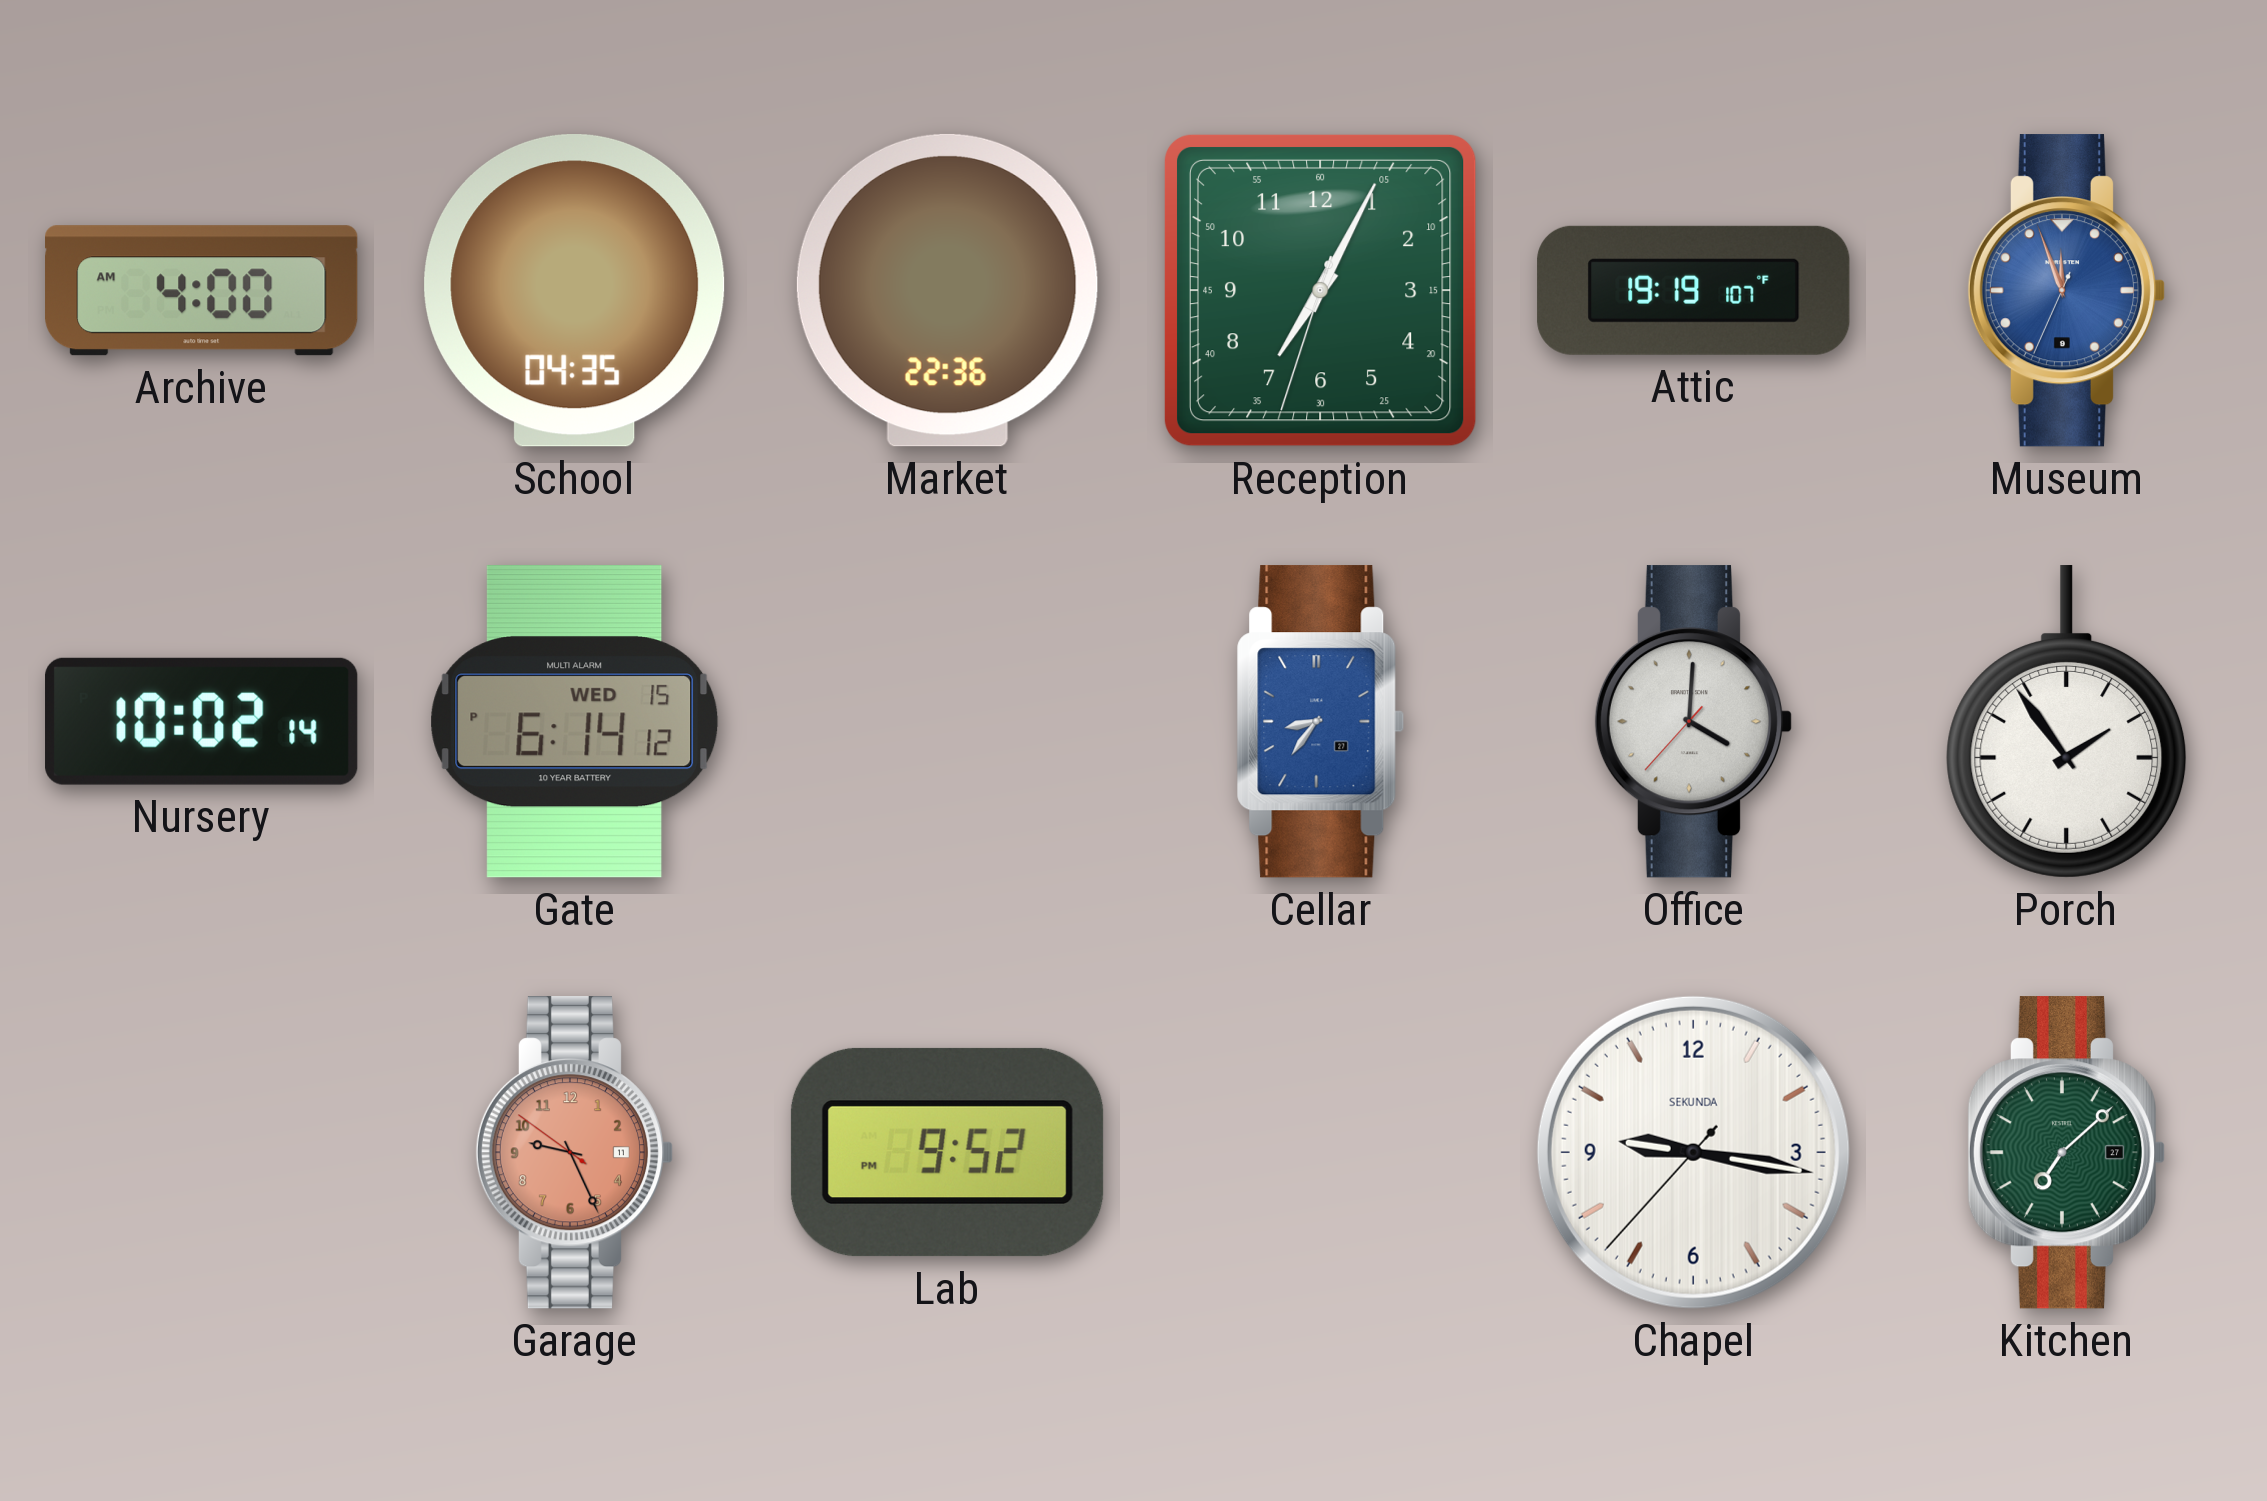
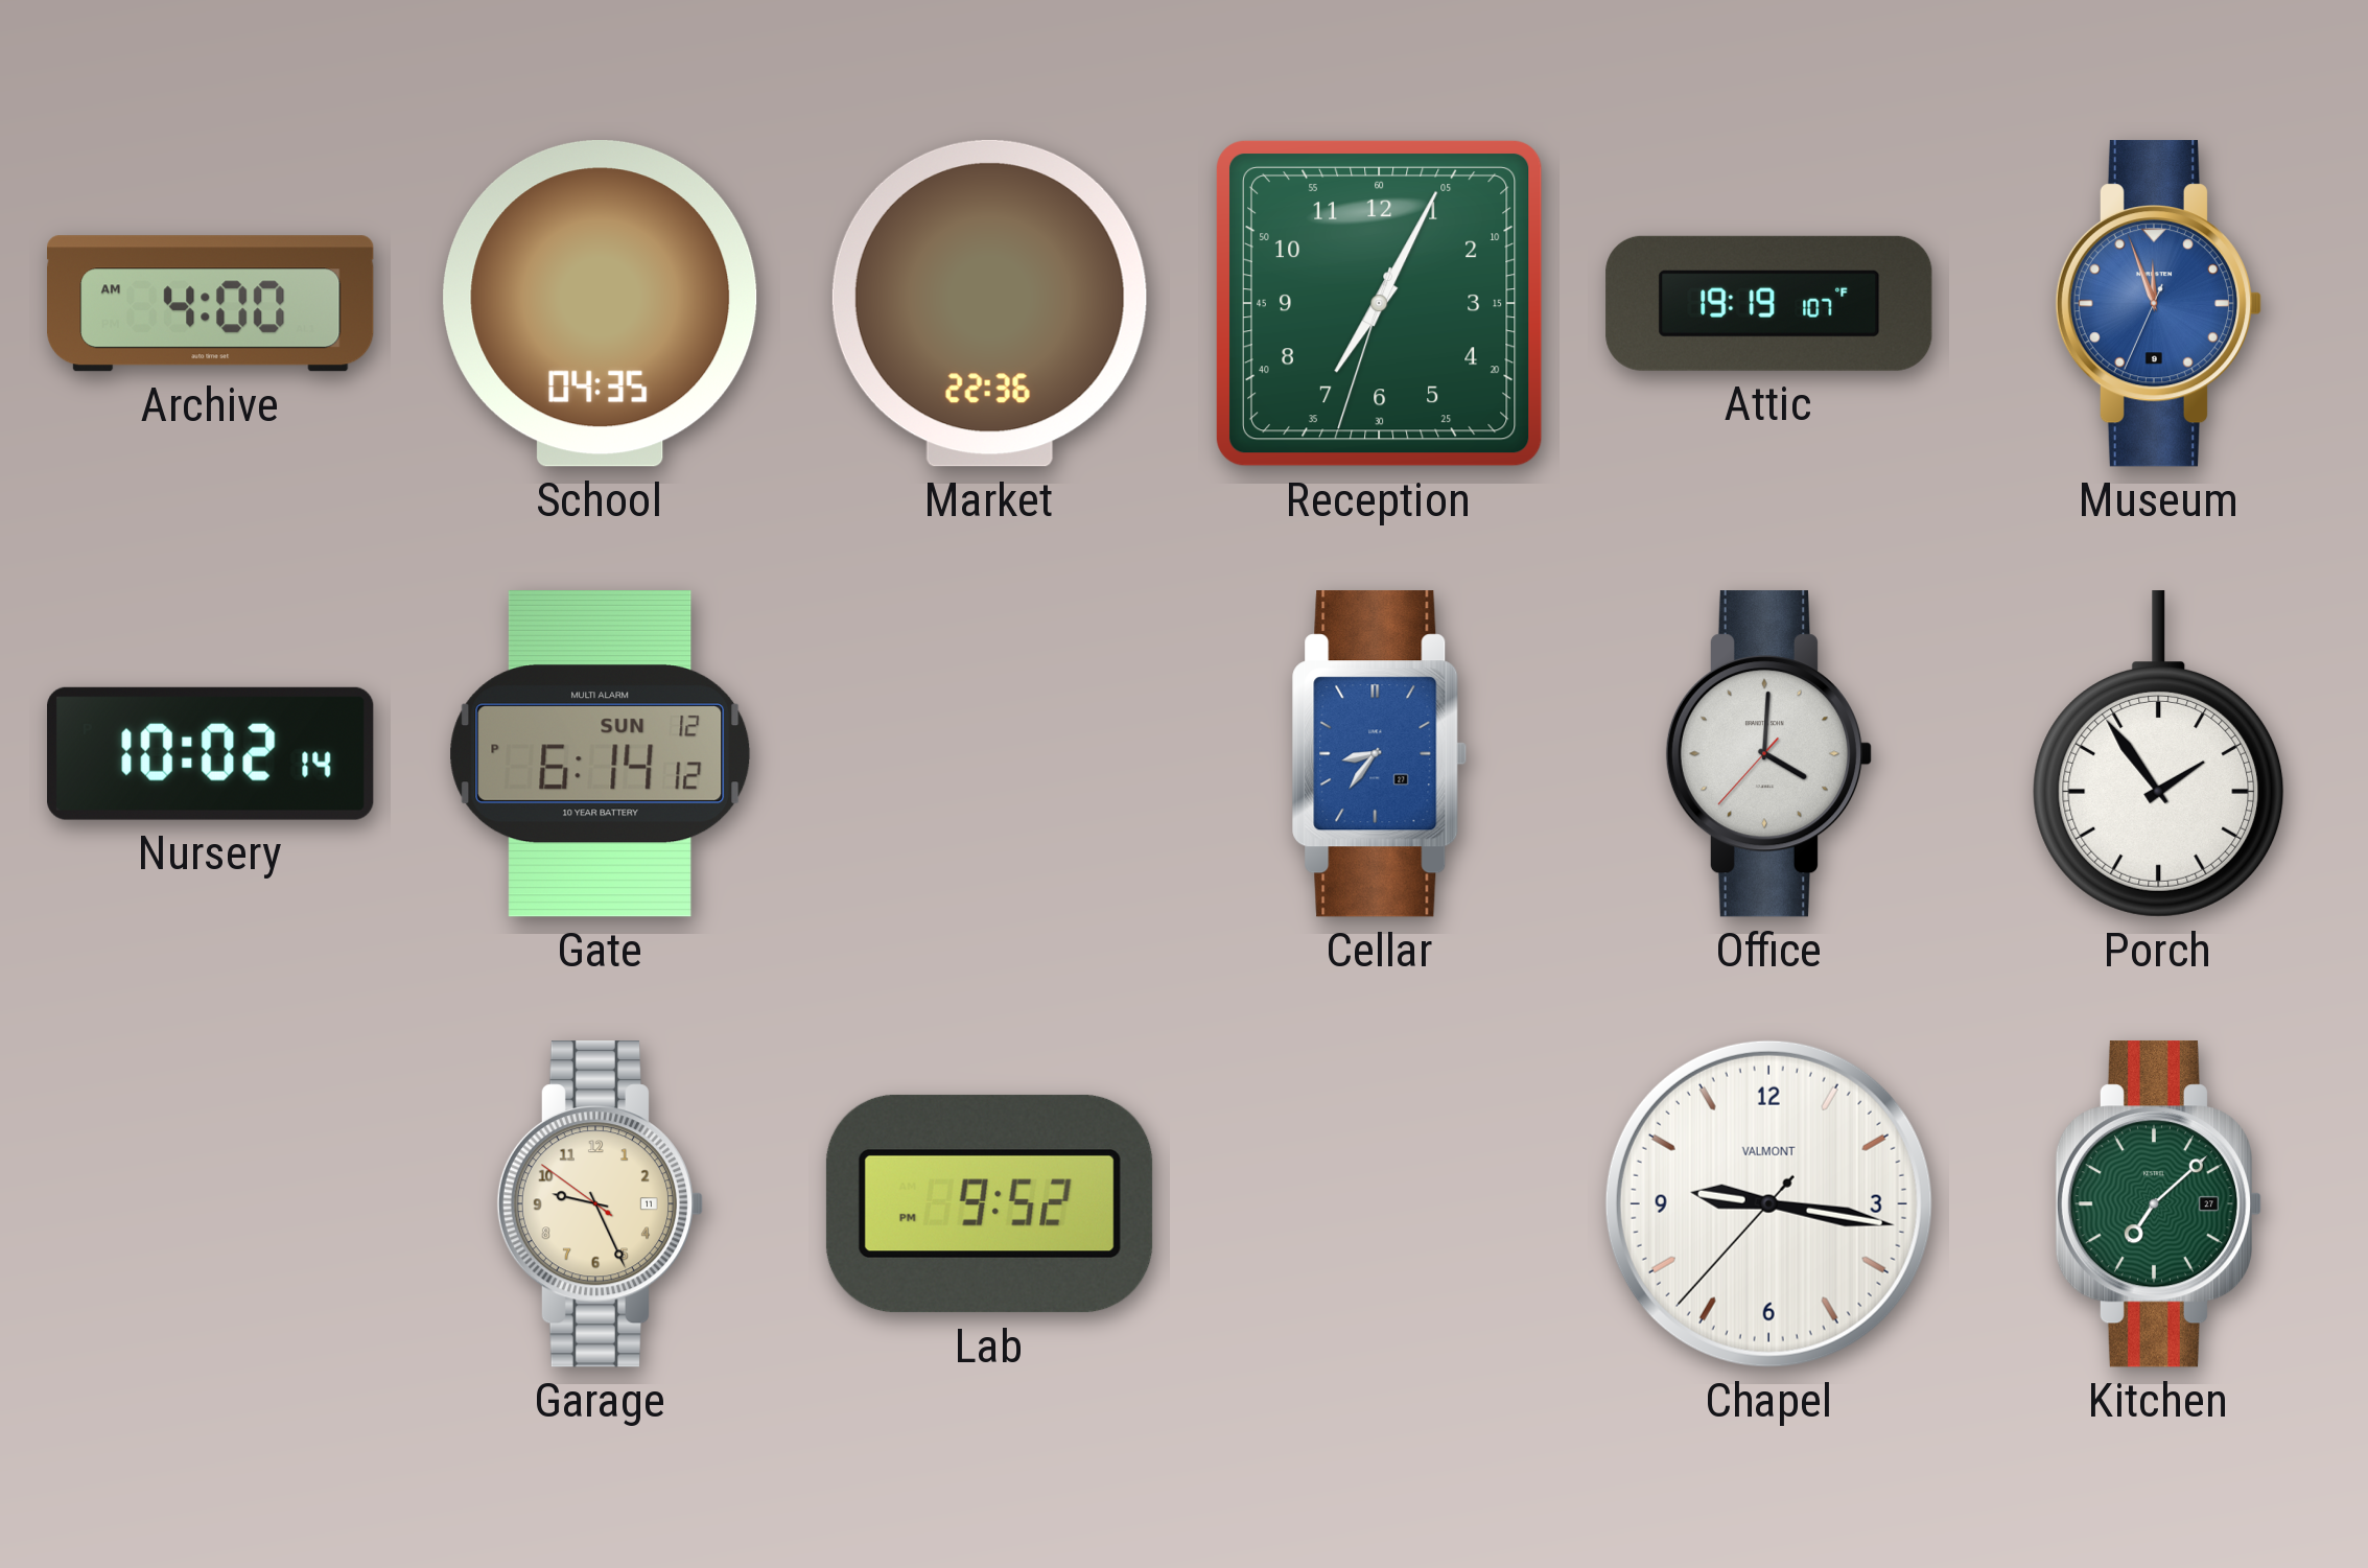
Gate date: WED 15 -> SUN 12 (601, 753)
Garage dial: salmon -> cream (601, 1204)
Chapel brand: SEKUNDA -> VALMONT (1768, 1203)
